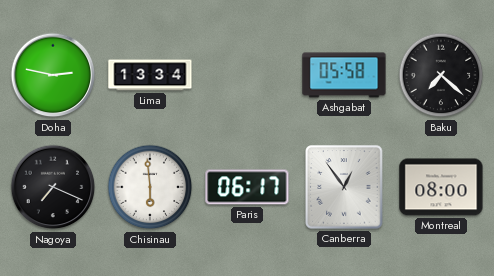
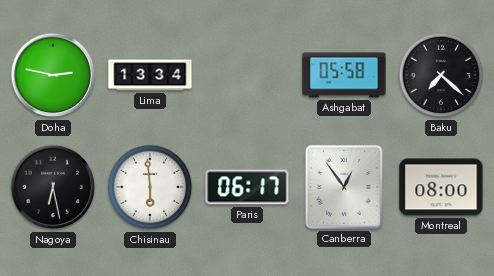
Nagoya: 7:19 -> 6:28 (53, 187)
